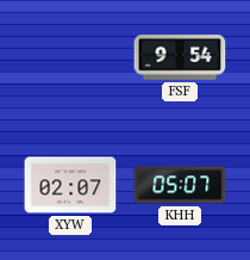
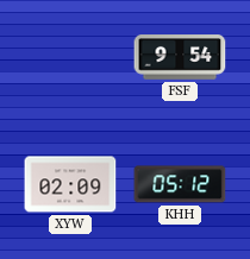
XYW: 02:07 -> 02:09 (70, 184)
KHH: 05:07 -> 05:12 (180, 184)
